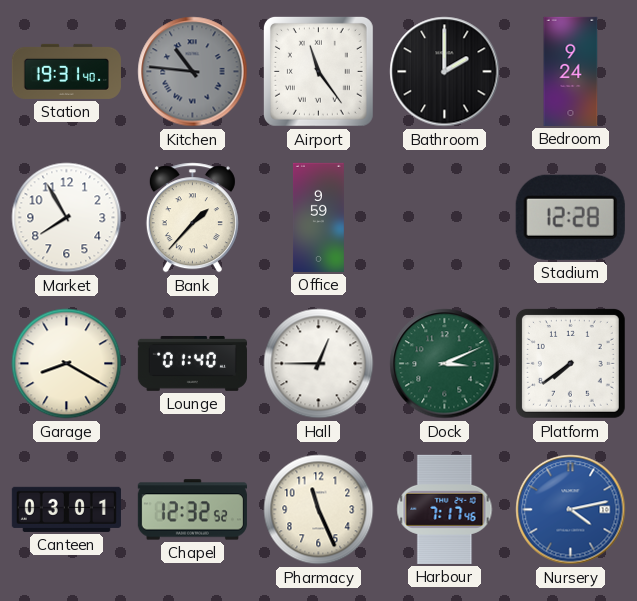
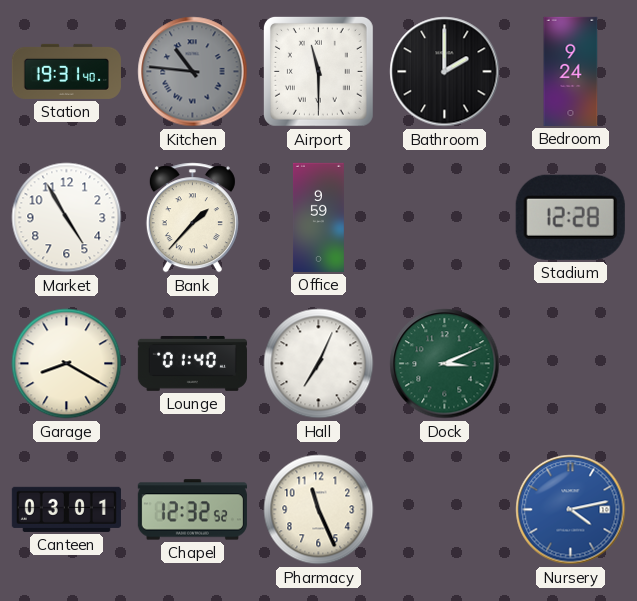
Airport: 11:24 -> 11:30 (318, 71)
Market: 7:55 -> 4:55 (67, 218)
Hall: 12:45 -> 7:04 (319, 364)
Platform: 7:39 -> none (570, 363)
Harbour: 7:17 -> none (445, 509)
